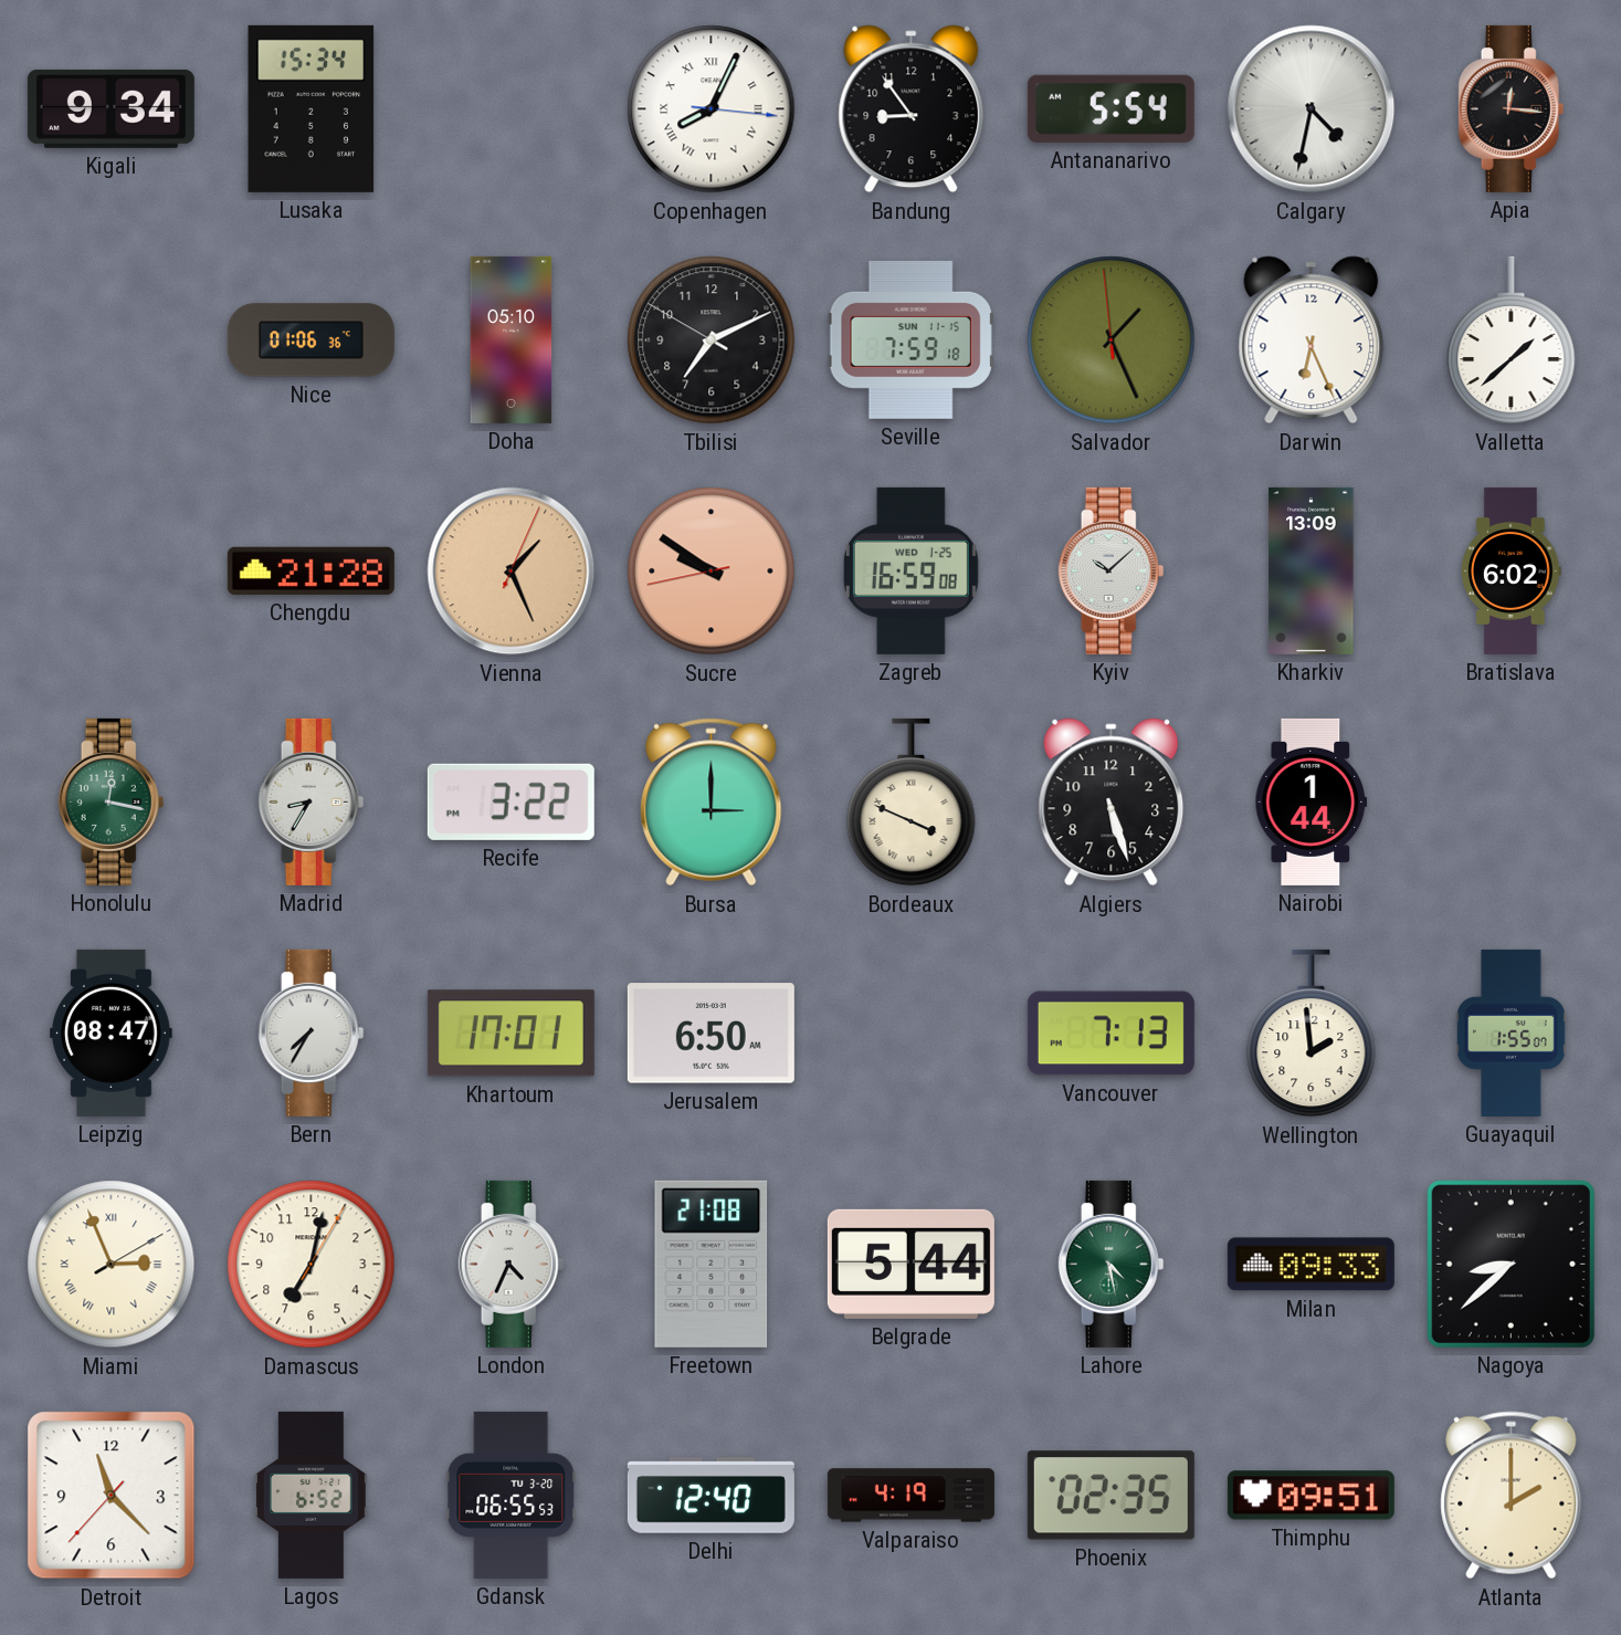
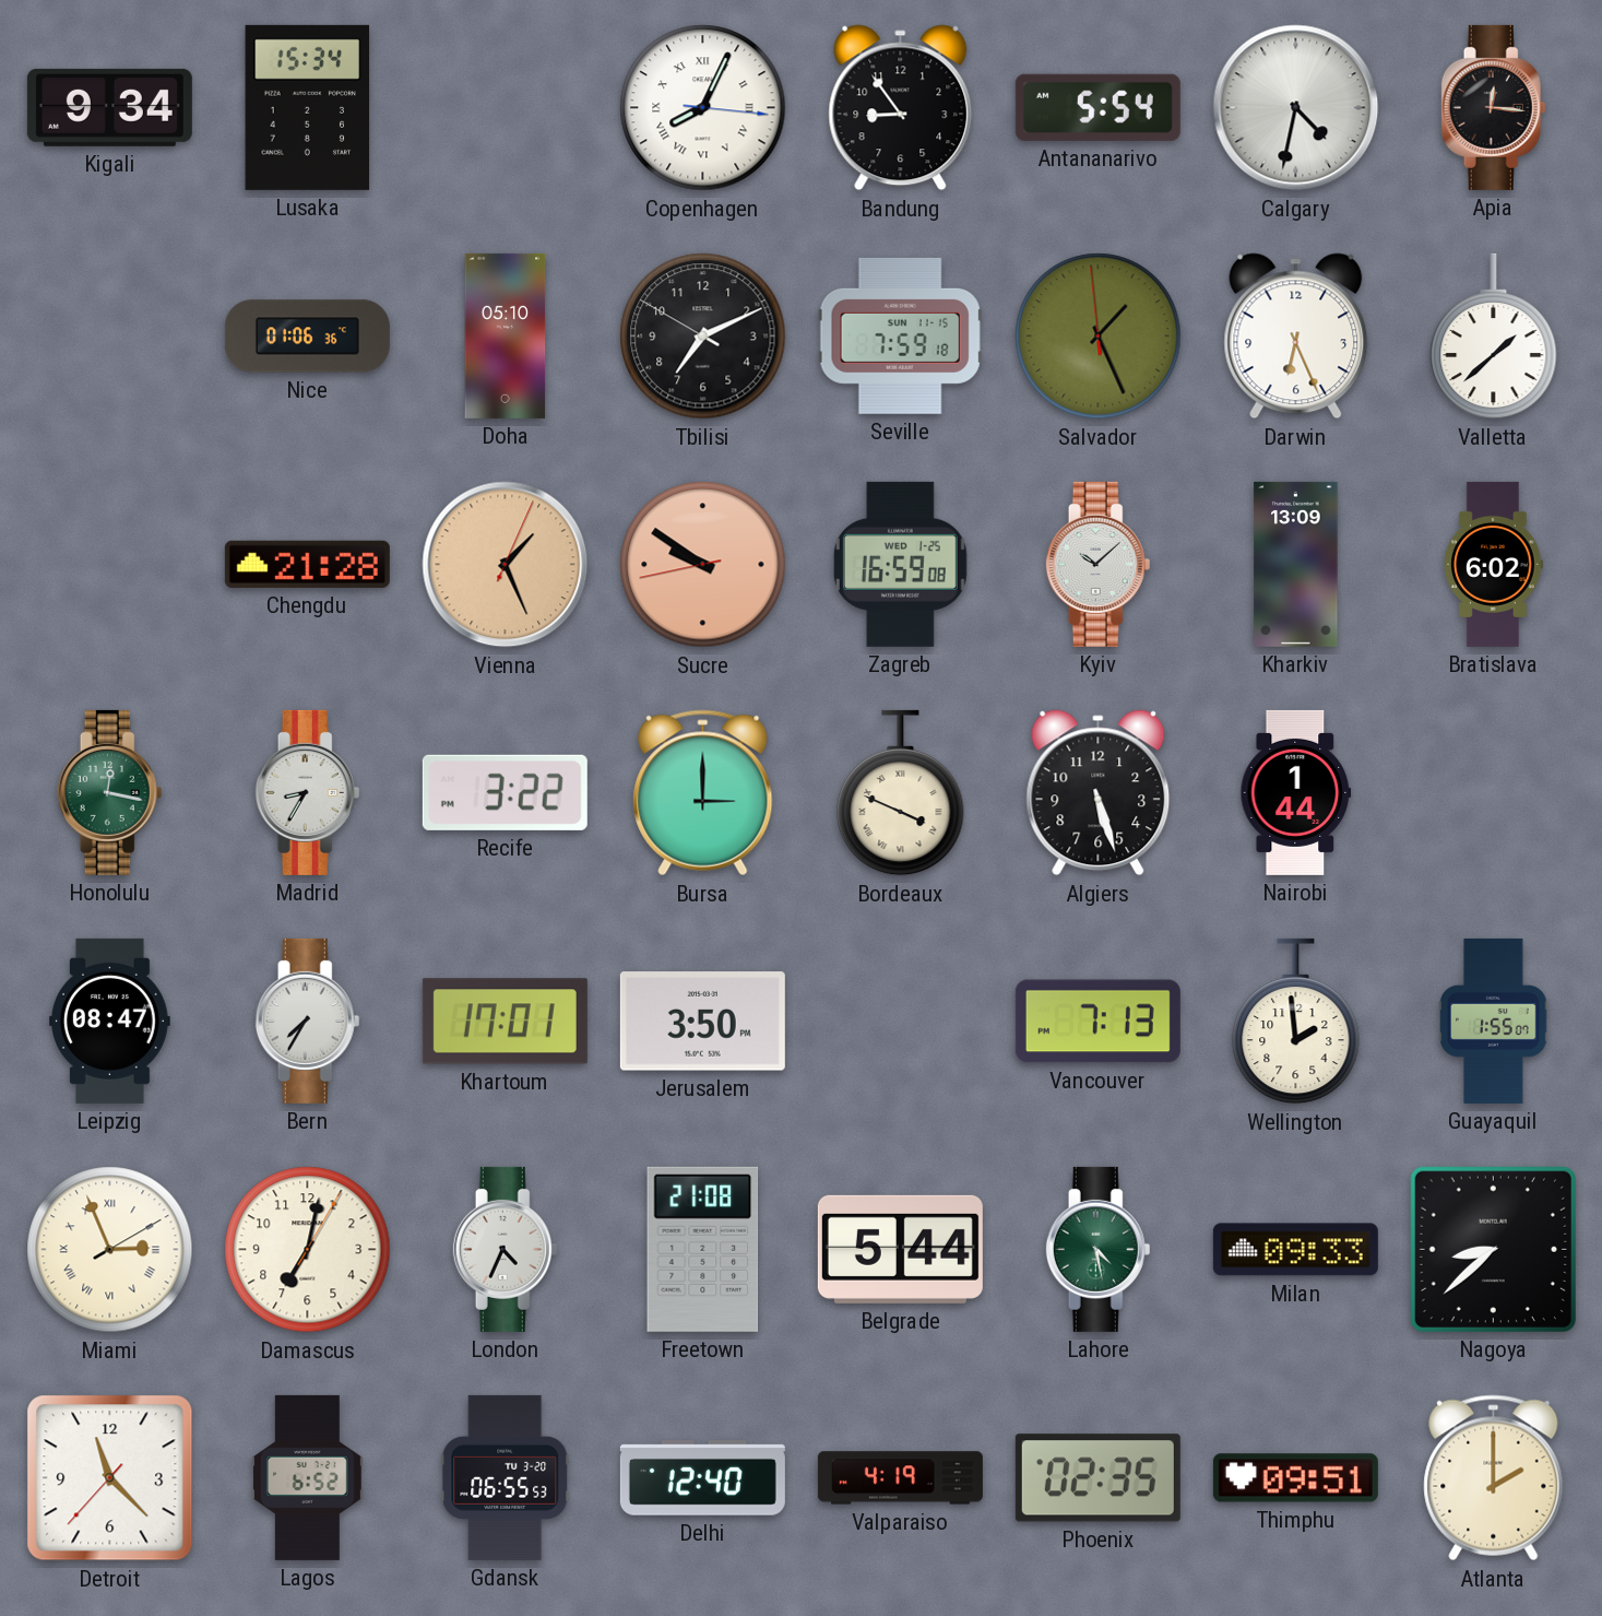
Jerusalem: 6:50 -> 3:50 (702, 1022)
